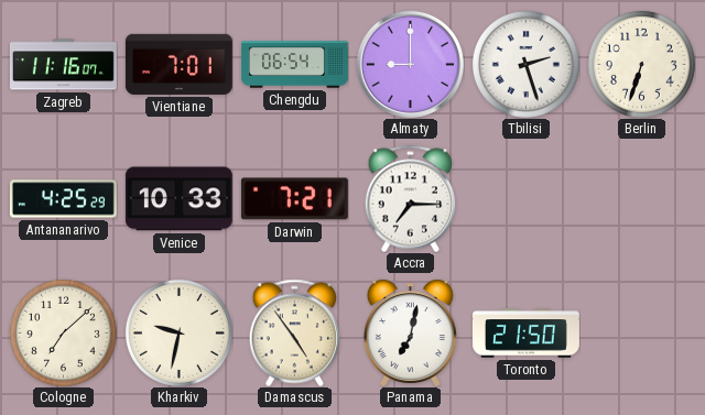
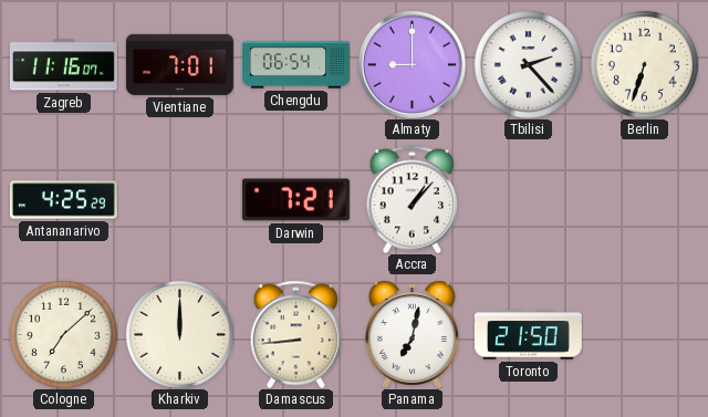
Tbilisi: 2:27 -> 2:23 (528, 64)
Venice: 10:33 -> none (178, 199)
Accra: 7:15 -> 1:07 (413, 199)
Kharkiv: 9:32 -> 12:00 (179, 334)
Damascus: 4:54 -> 8:44 (296, 334)
